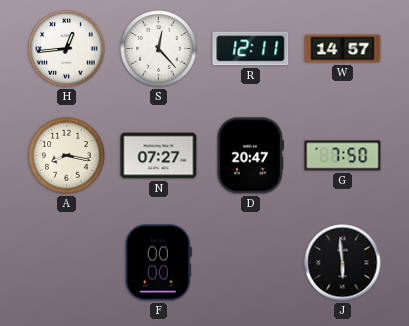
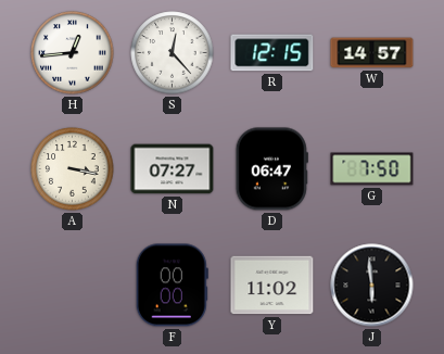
R: 12:11 -> 12:15 (272, 53)
A: 8:17 -> 3:17 (73, 169)
D: 20:47 -> 06:47 (271, 169)
Y: none -> 11:02 (272, 286)
